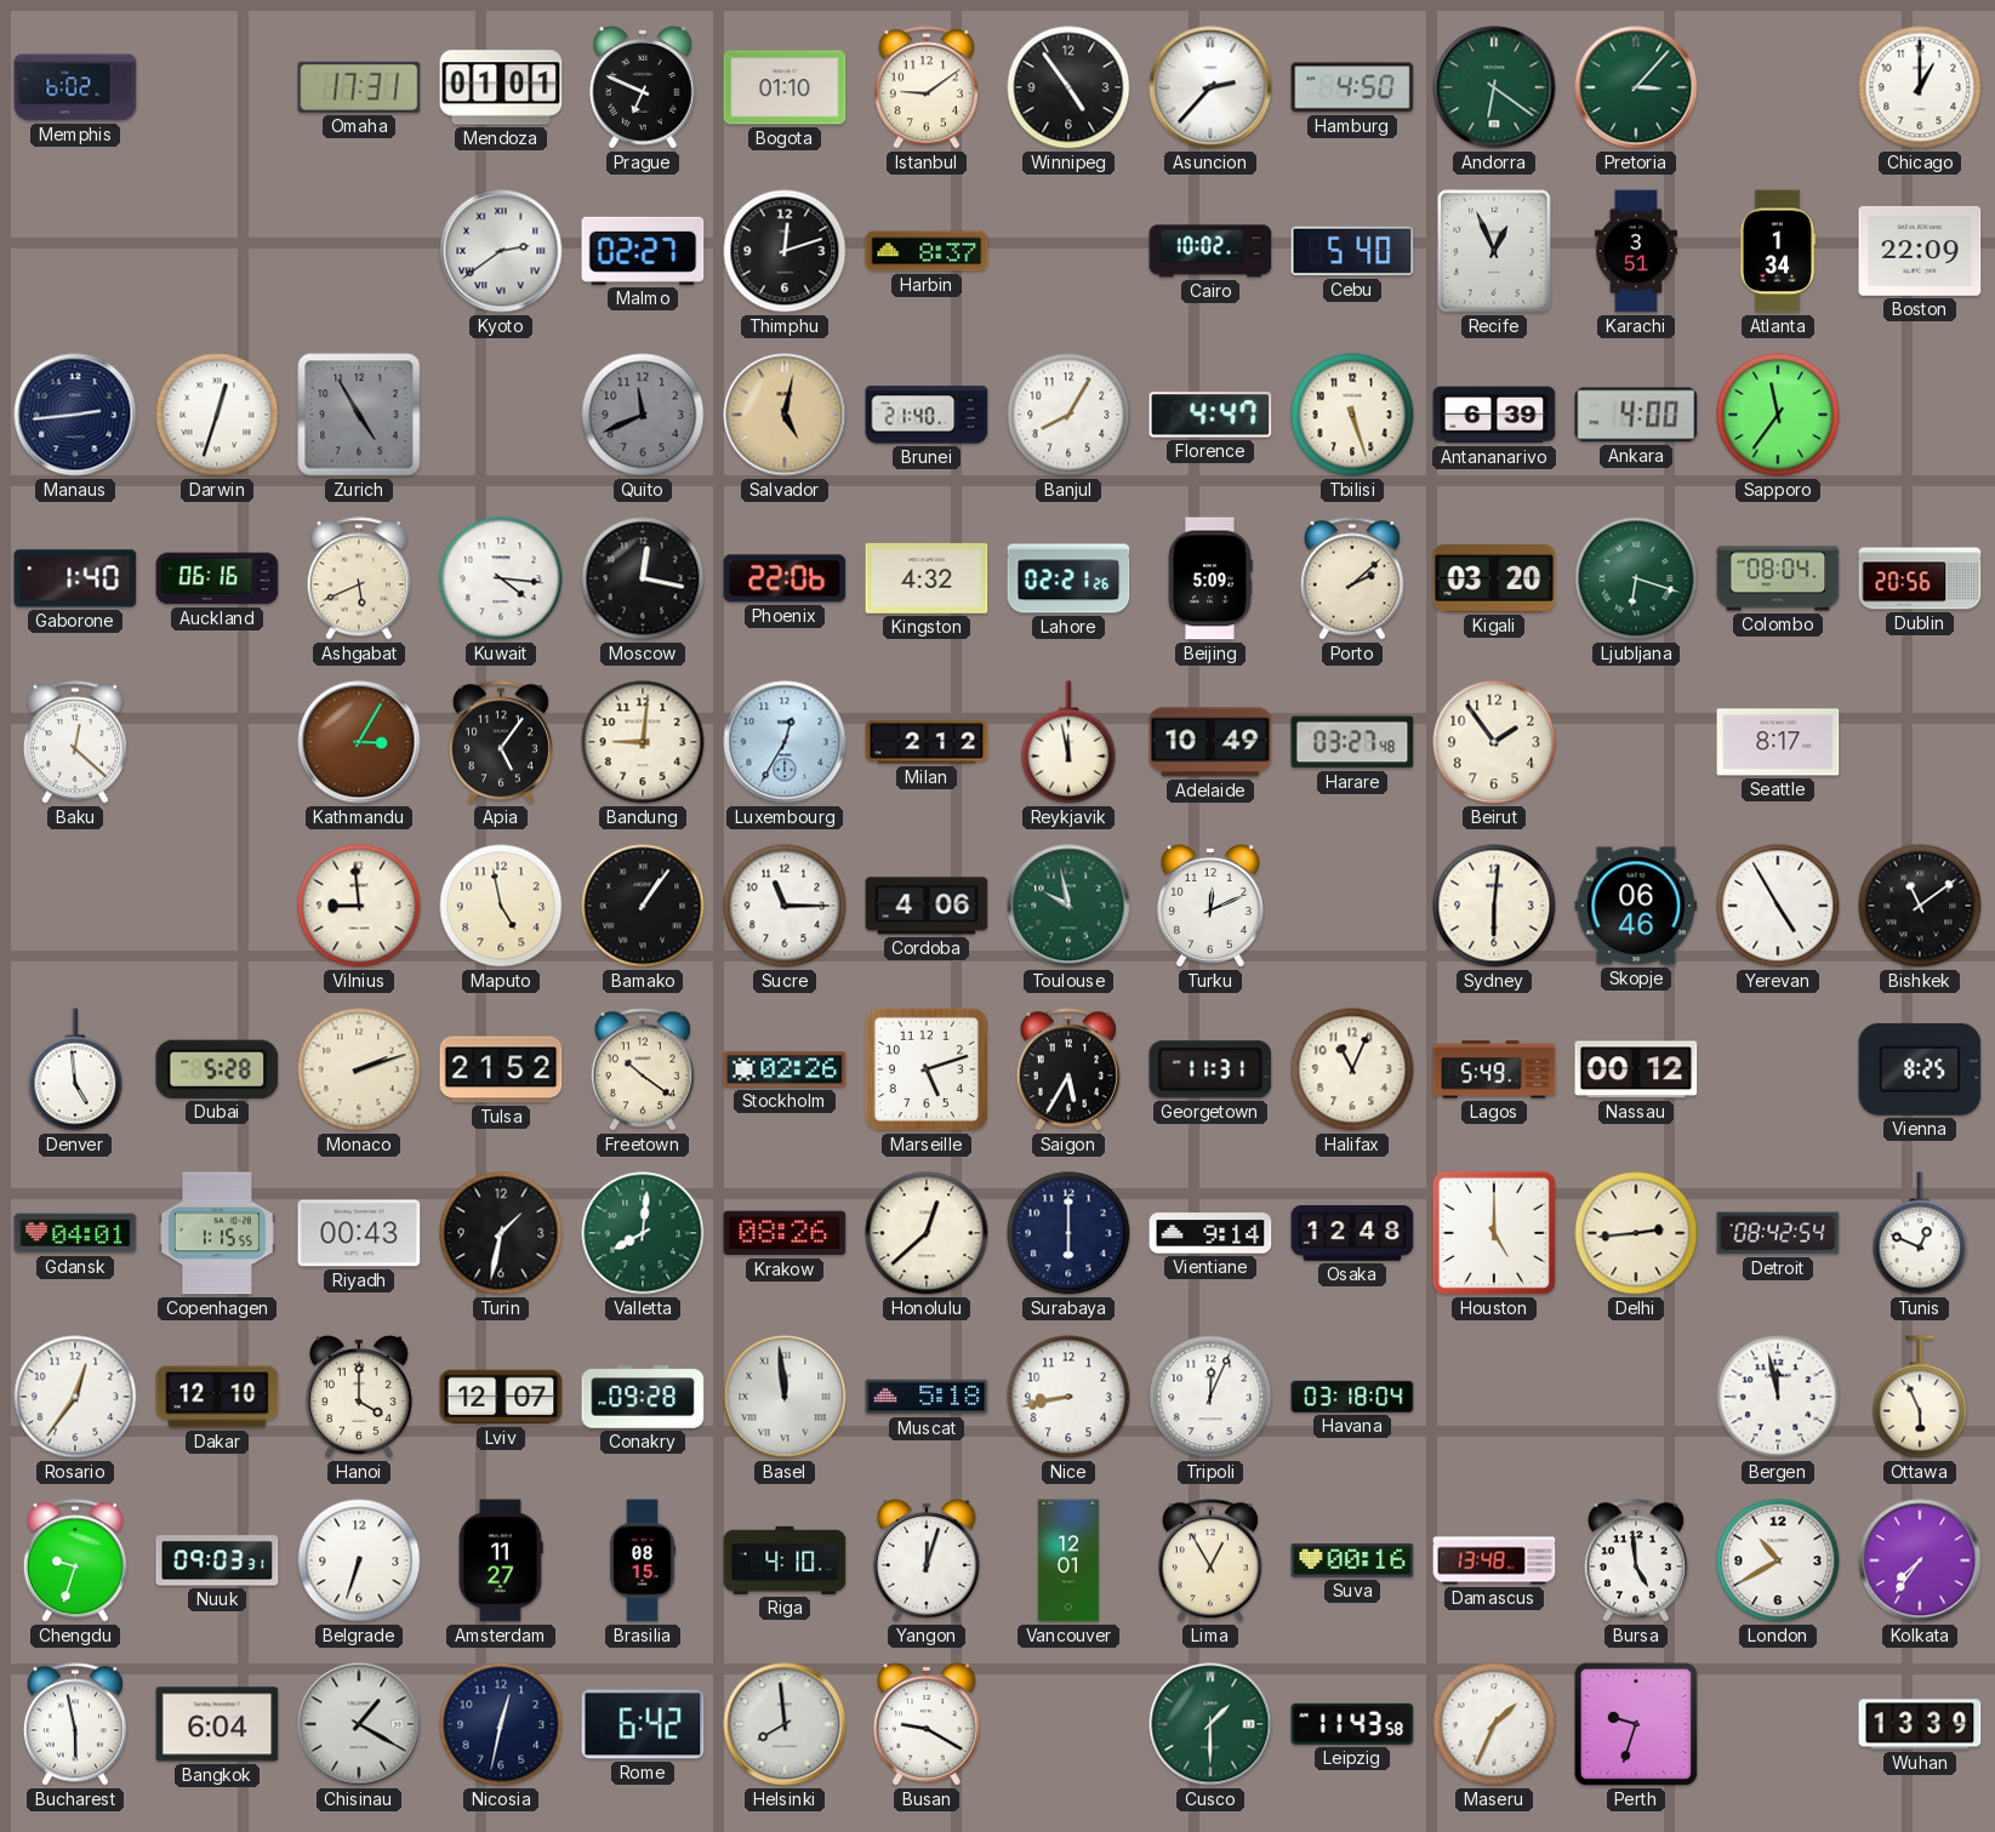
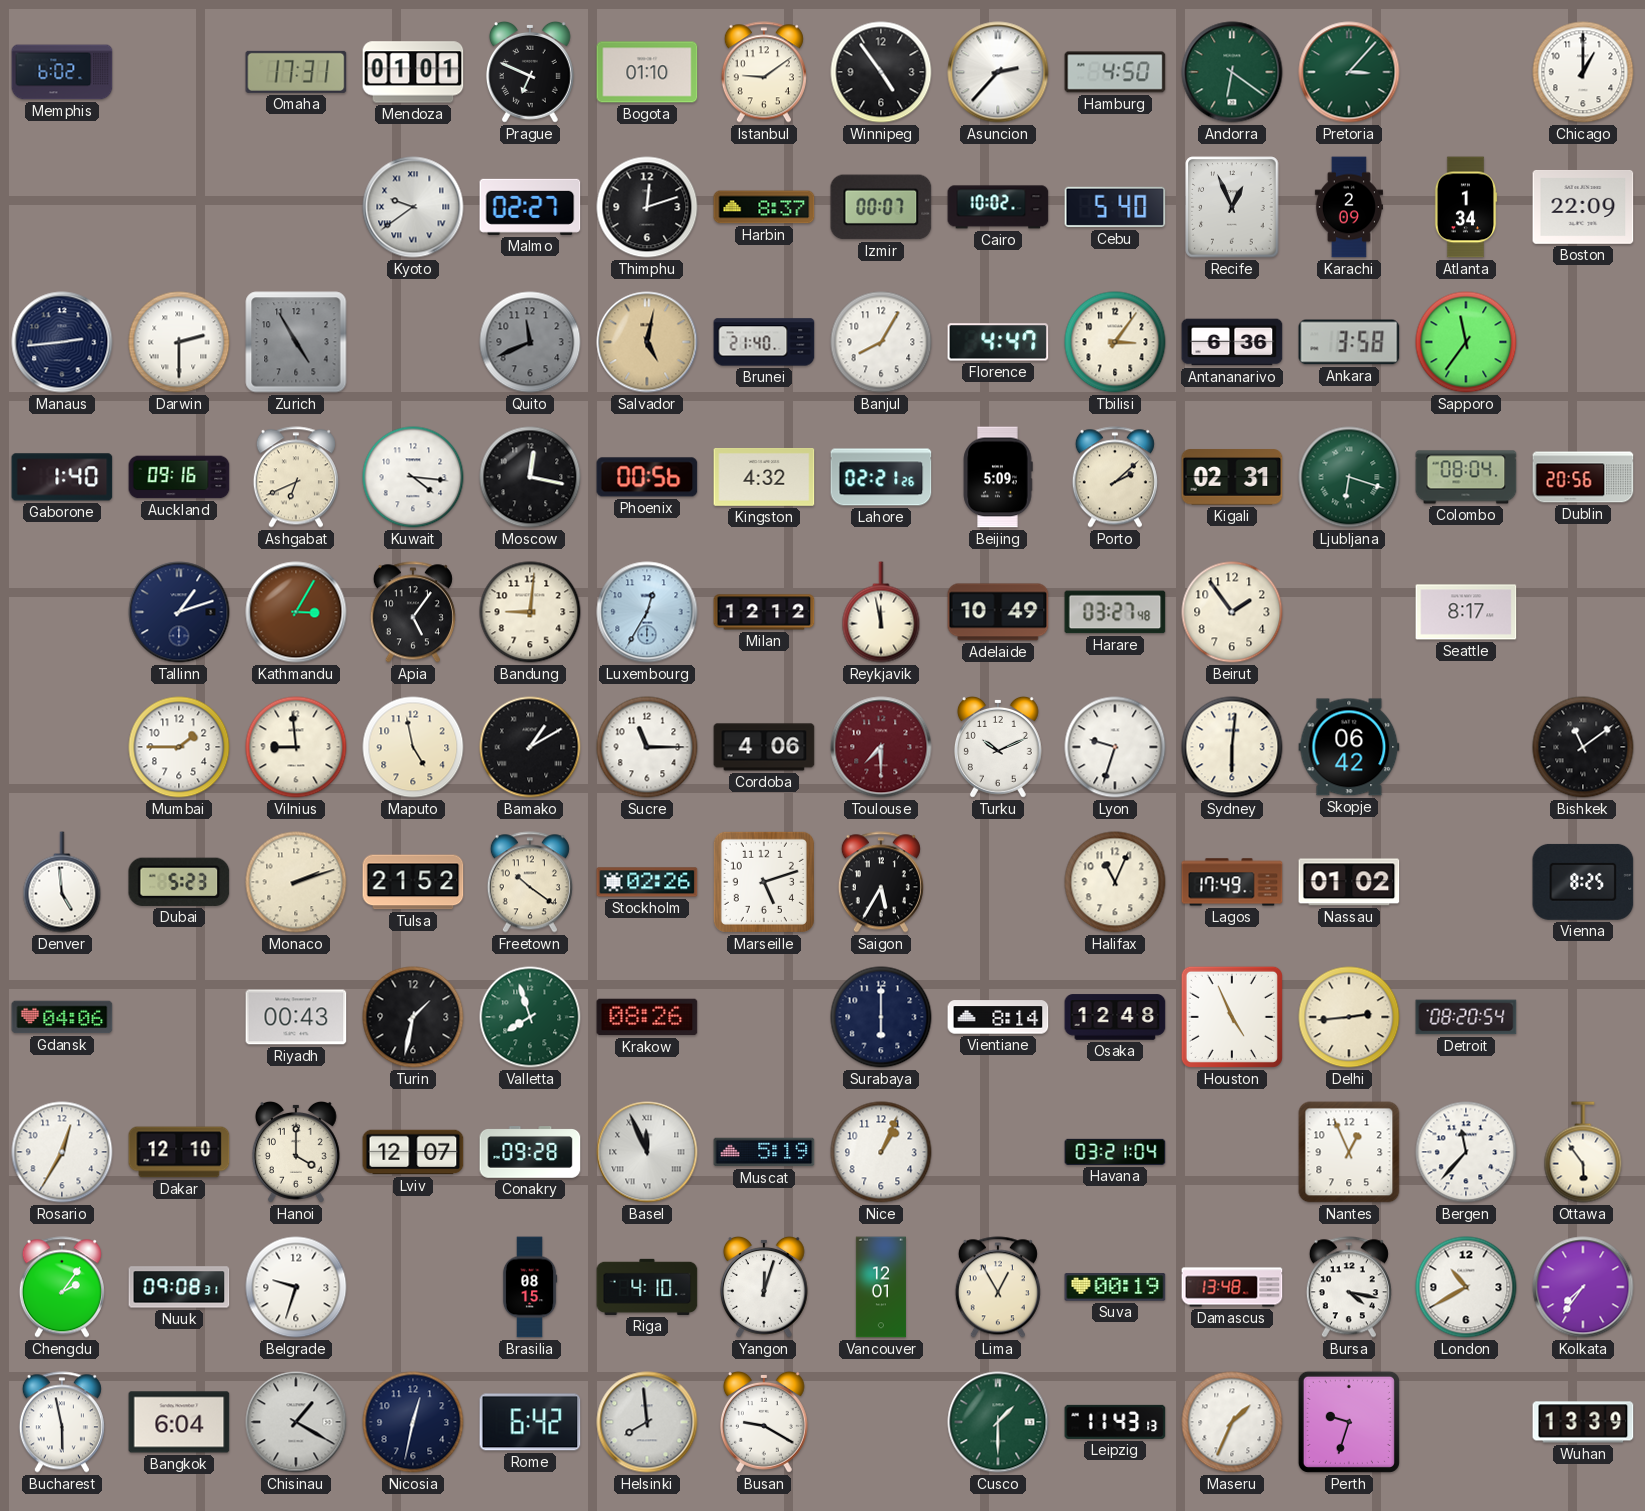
Kyoto: 2:39 -> 9:39 (413, 207)
Izmir: none -> 00:07 (881, 207)
Karachi: 3:51 -> 2:09 (1349, 207)
Darwin: 12:33 -> 2:30 (179, 342)
Tbilisi: 5:27 -> 3:06 (1115, 342)
Antananarivo: 6:39 -> 6:36 (1232, 342)
Ankara: 4:00 -> 3:58 (1349, 342)
Auckland: 06:16 -> 09:16 (179, 477)
Ashgabat: 5:41 -> 6:41 (296, 477)
Phoenix: 22:06 -> 00:56 (647, 477)
Kigali: 03:20 -> 02:31 (1232, 477)
Baku: 12:22 -> none (75, 742)
Tallinn: none -> 1:12 (179, 612)
Milan: 2:12 -> 12:12 (764, 612)
Mumbai: none -> 1:45 (179, 747)
Bamako: 1:06 -> 1:10 (530, 747)
Toulouse: 9:58 -> 7:30 (881, 747)
Toulouse dial: green -> burgundy (881, 747)
Turku: 12:11 -> 10:11 (998, 747)
Lyon: none -> 9:33 (1115, 747)
Skopje: 06:46 -> 06:42 (1349, 747)
Yerevan: 4:55 -> none (1778, 906)
Dubai: 5:28 -> 5:23 (179, 882)
Georgetown: 11:31 -> none (1210, 1069)
Lagos: 5:49 -> 17:49 (1232, 882)
Nassau: 00:12 -> 01:02 (1349, 882)
Gdansk: 04:01 -> 04:06 (62, 1017)
Copenhagen: 1:15 -> none (217, 1233)
Valletta: 8:01 -> 7:57 (530, 1017)
Honolulu: 12:38 -> none (927, 1233)
Vientiane: 9:14 -> 8:14 (998, 1017)
Houston: 5:00 -> 4:56 (1232, 1017)
Detroit: 08:42 -> 08:20 (1466, 1017)
Tunis: 12:49 -> none (1920, 1233)
Rosario: 12:36 -> 12:35 (62, 1152)
Basel: 11:59 -> 11:56 (647, 1152)
Muscat: 5:18 -> 5:19 (764, 1152)
Nice: 8:43 -> 1:04 (881, 1152)
Tripoli: 12:04 -> none (1210, 1397)
Havana: 03:18 -> 03:21 (1115, 1152)
Nantes: none -> 12:56 (1349, 1152)
Bergen: 11:58 -> 11:37 (1466, 1152)
Ottawa: 5:56 -> 5:54 (1583, 1152)
Chengdu: 9:33 -> 2:06 (62, 1287)
Nuuk: 09:03 -> 09:08 (179, 1287)
Belgrade: 6:33 -> 9:33 (296, 1287)
Amsterdam: 11:27 -> none (501, 1560)
Suva: 00:16 -> 00:19 (1115, 1287)
Bursa: 4:59 -> 4:17 (1349, 1287)
Leipzig: 11:43:58 -> 11:43:13 (1115, 1422)
